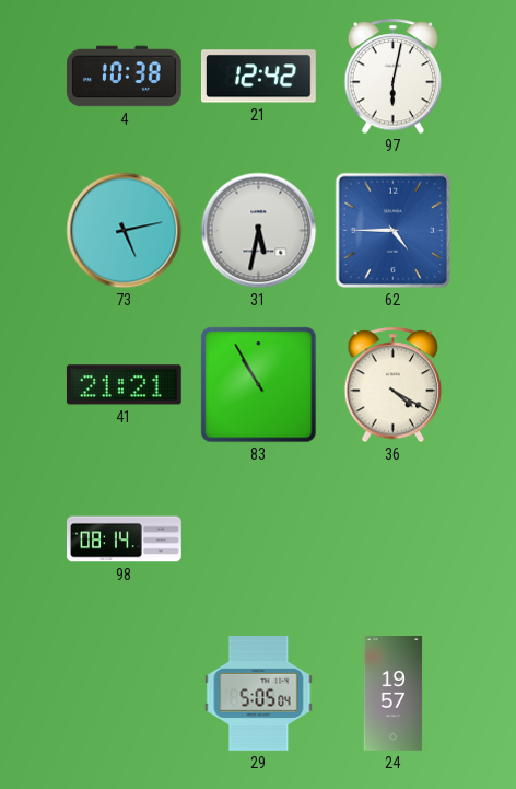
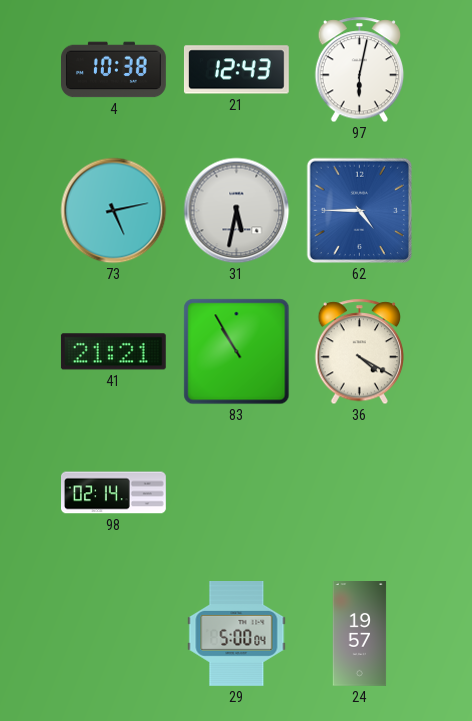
21: 12:42 -> 12:43 (236, 70)
98: 08:14 -> 02:14 (114, 493)
29: 5:05 -> 5:00 (237, 634)
